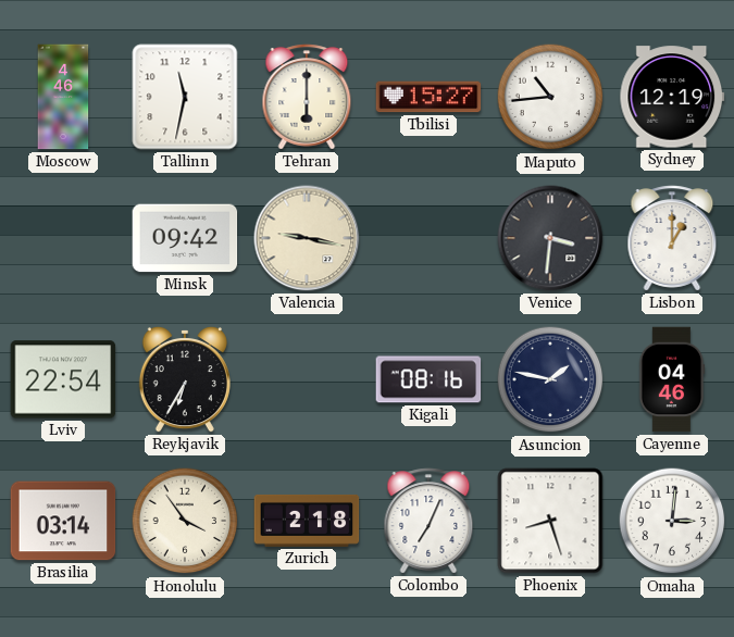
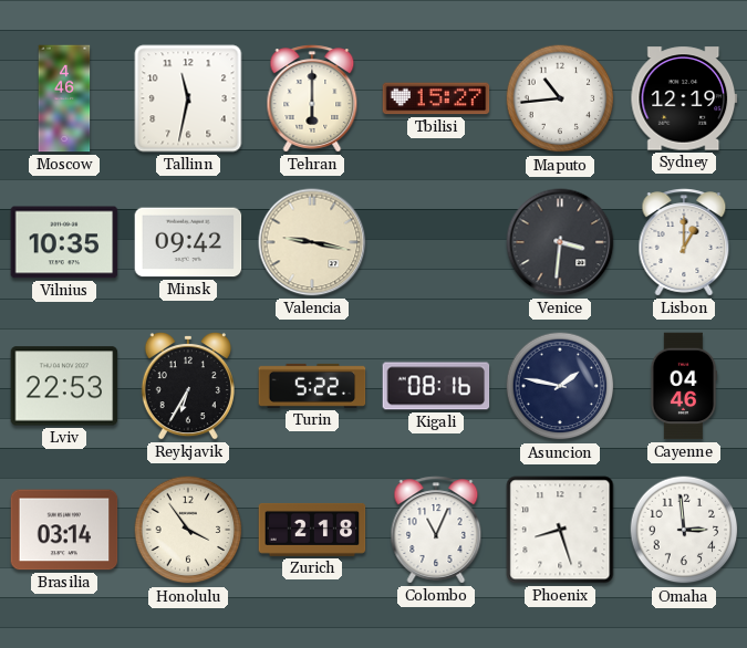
Vilnius: none -> 10:35 (64, 242)
Lviv: 22:54 -> 22:53 (64, 386)
Turin: none -> 5:22 (312, 386)
Colombo: 7:04 -> 11:04 (436, 530)
Omaha: 3:01 -> 2:59 (684, 530)
